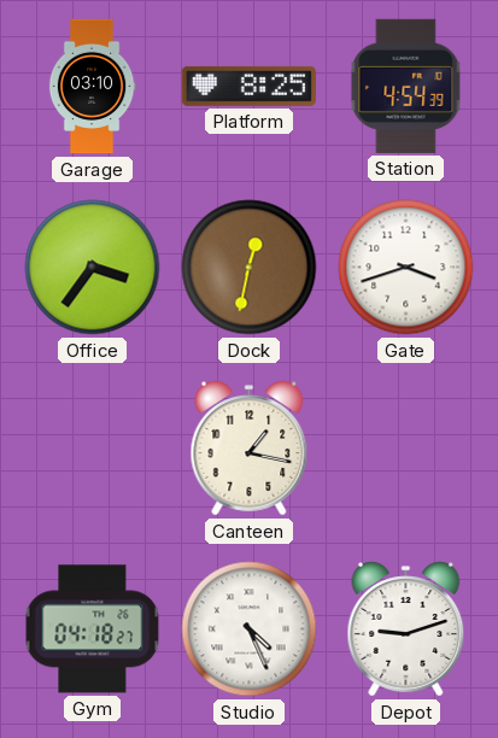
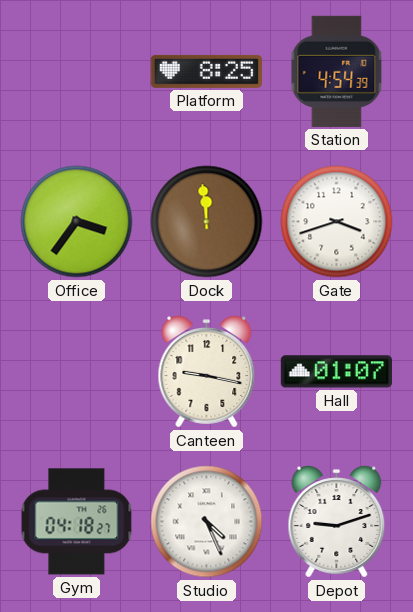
Garage: 03:10 -> none (92, 87)
Dock: 12:32 -> 11:59 (207, 222)
Canteen: 1:17 -> 9:17 (207, 372)
Hall: none -> 01:07 (336, 372)
